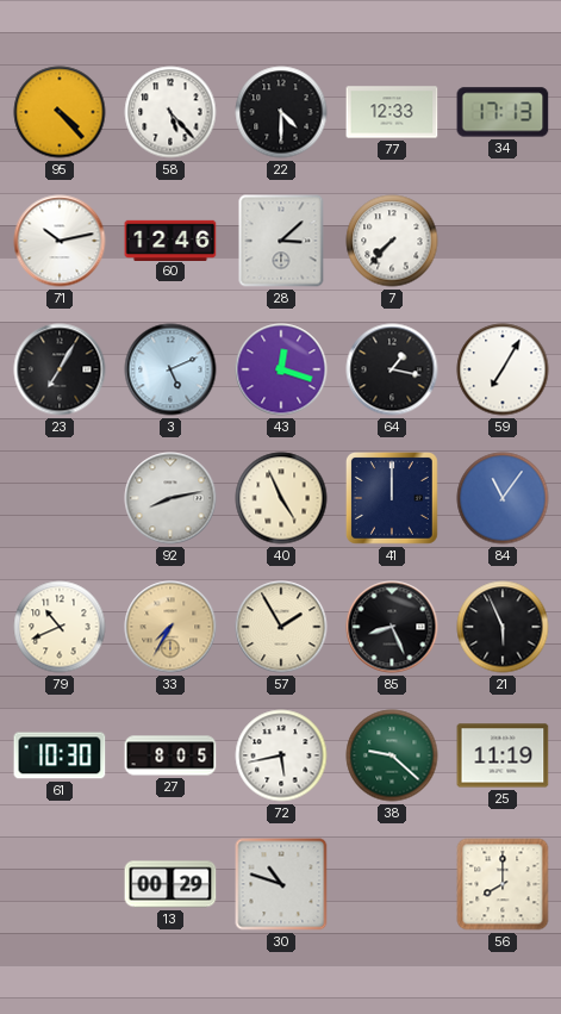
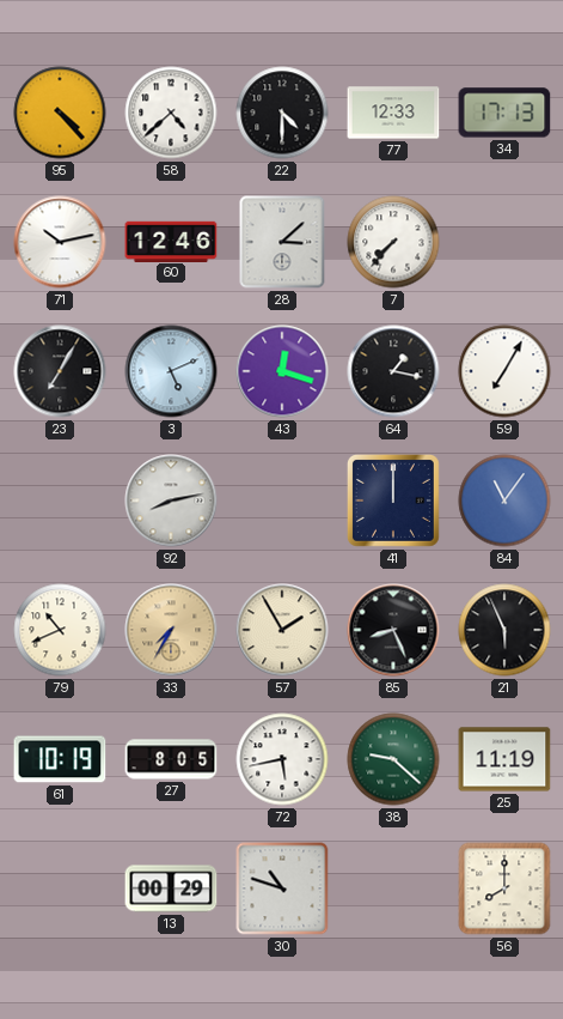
58: 5:23 -> 4:38 (171, 113)
40: 4:56 -> none (281, 498)
61: 10:30 -> 10:19 (60, 759)
